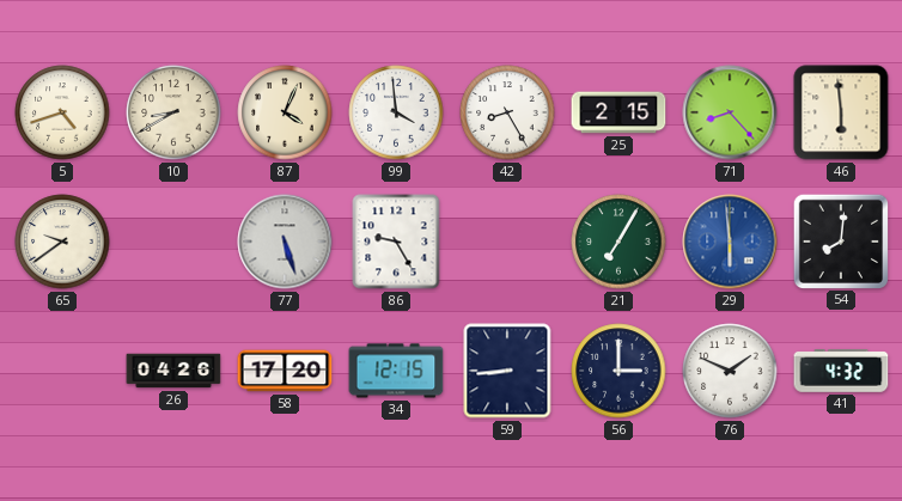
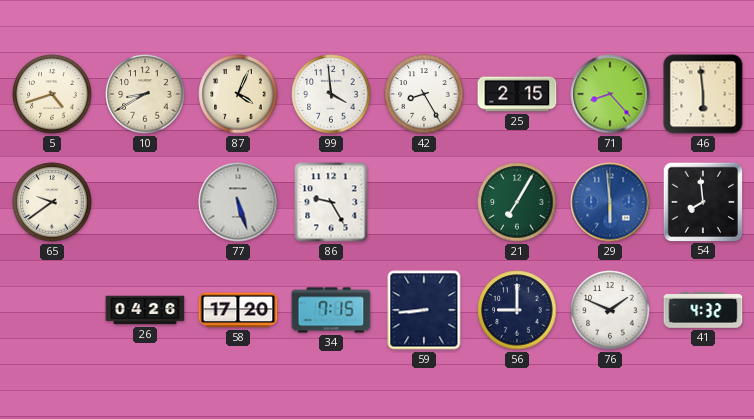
54: 8:01 -> 7:59 (702, 201)
34: 12:15 -> 7:15 (331, 310)
56: 3:00 -> 9:00 (517, 310)
